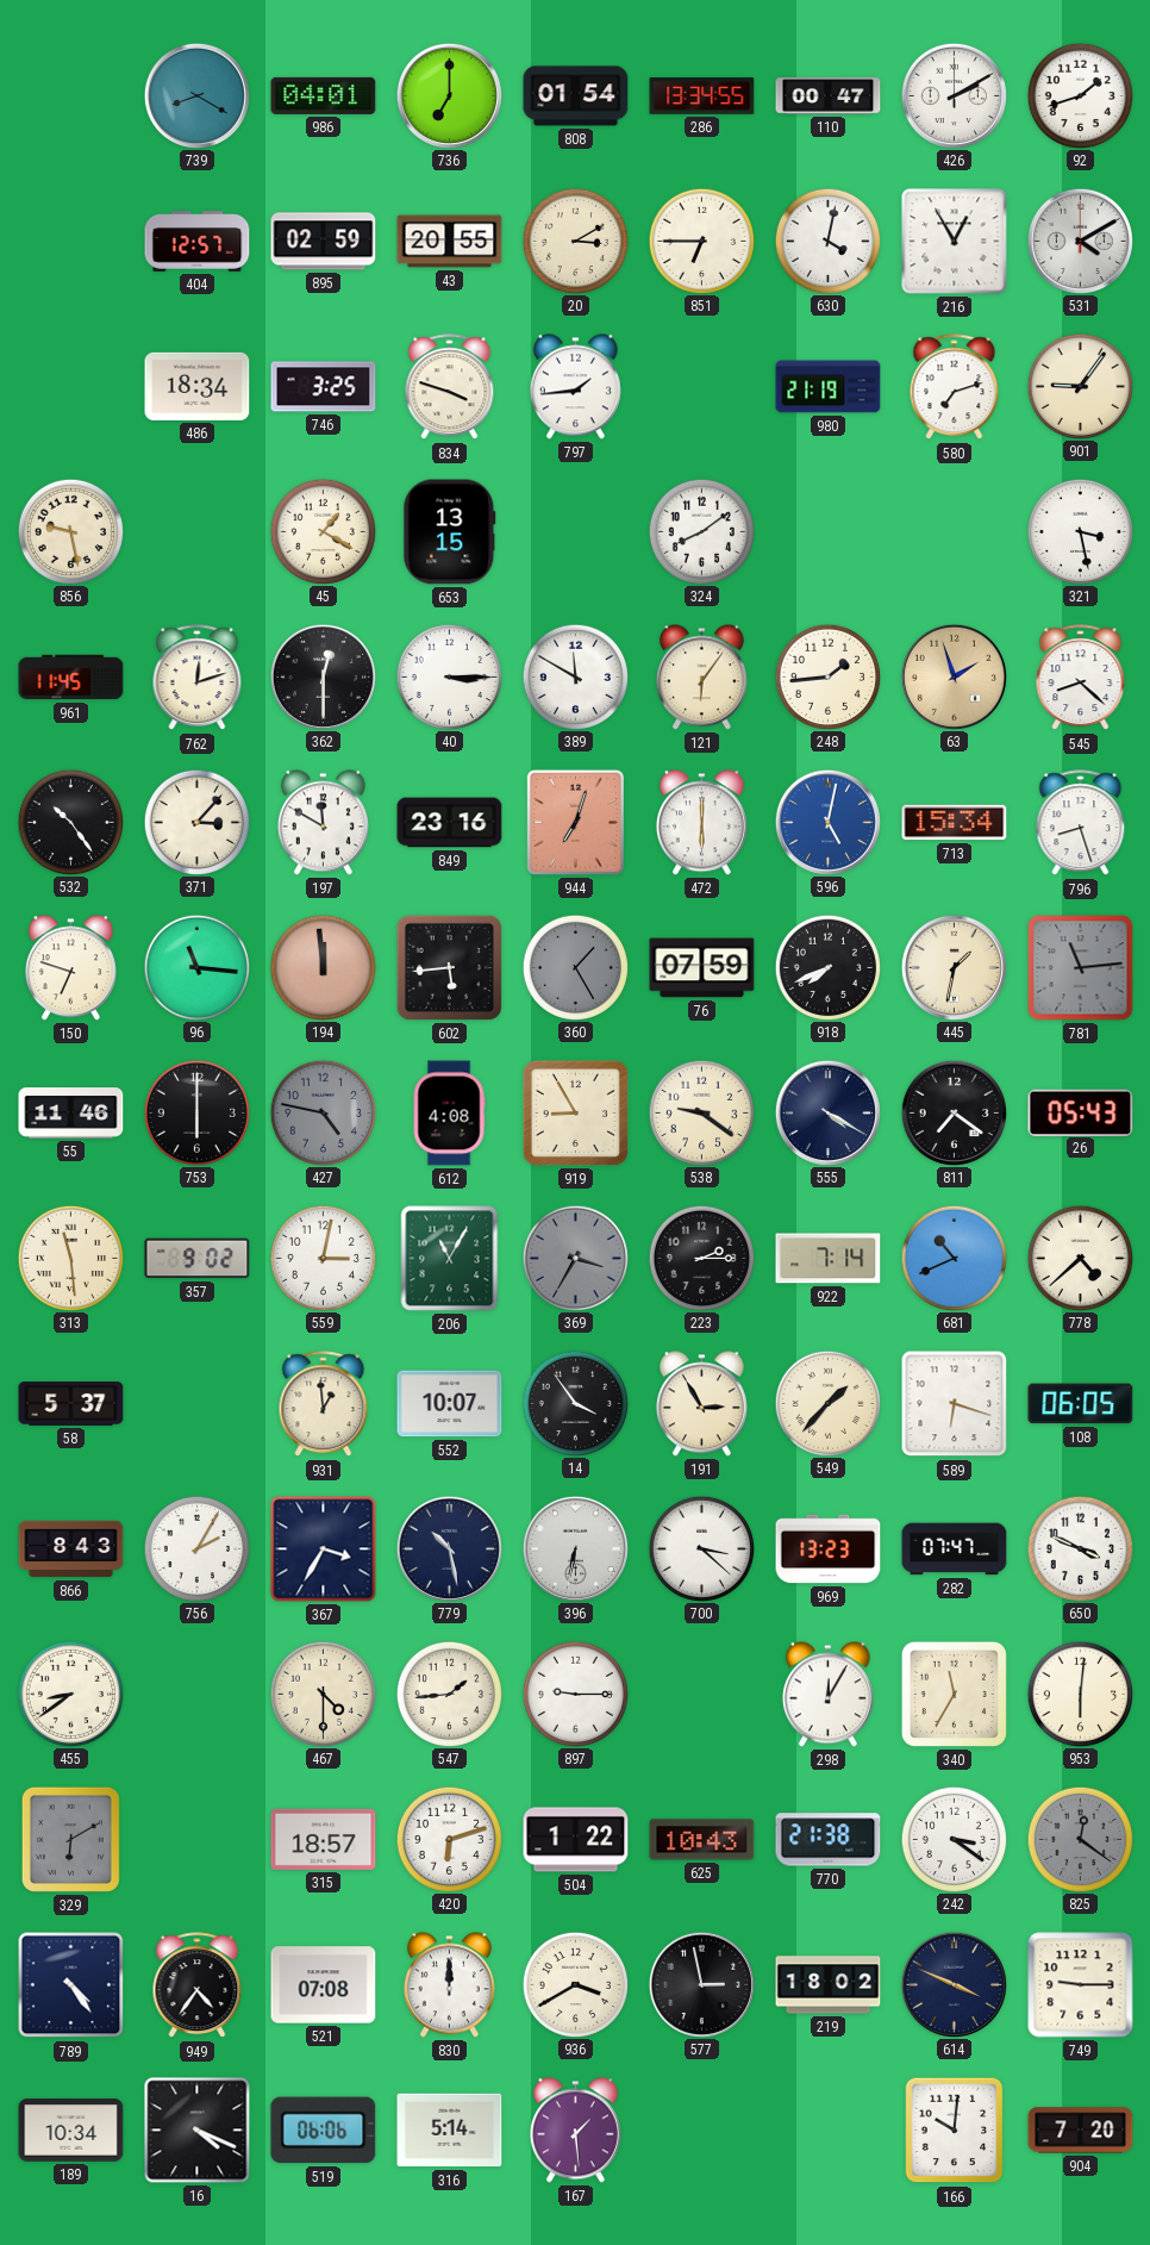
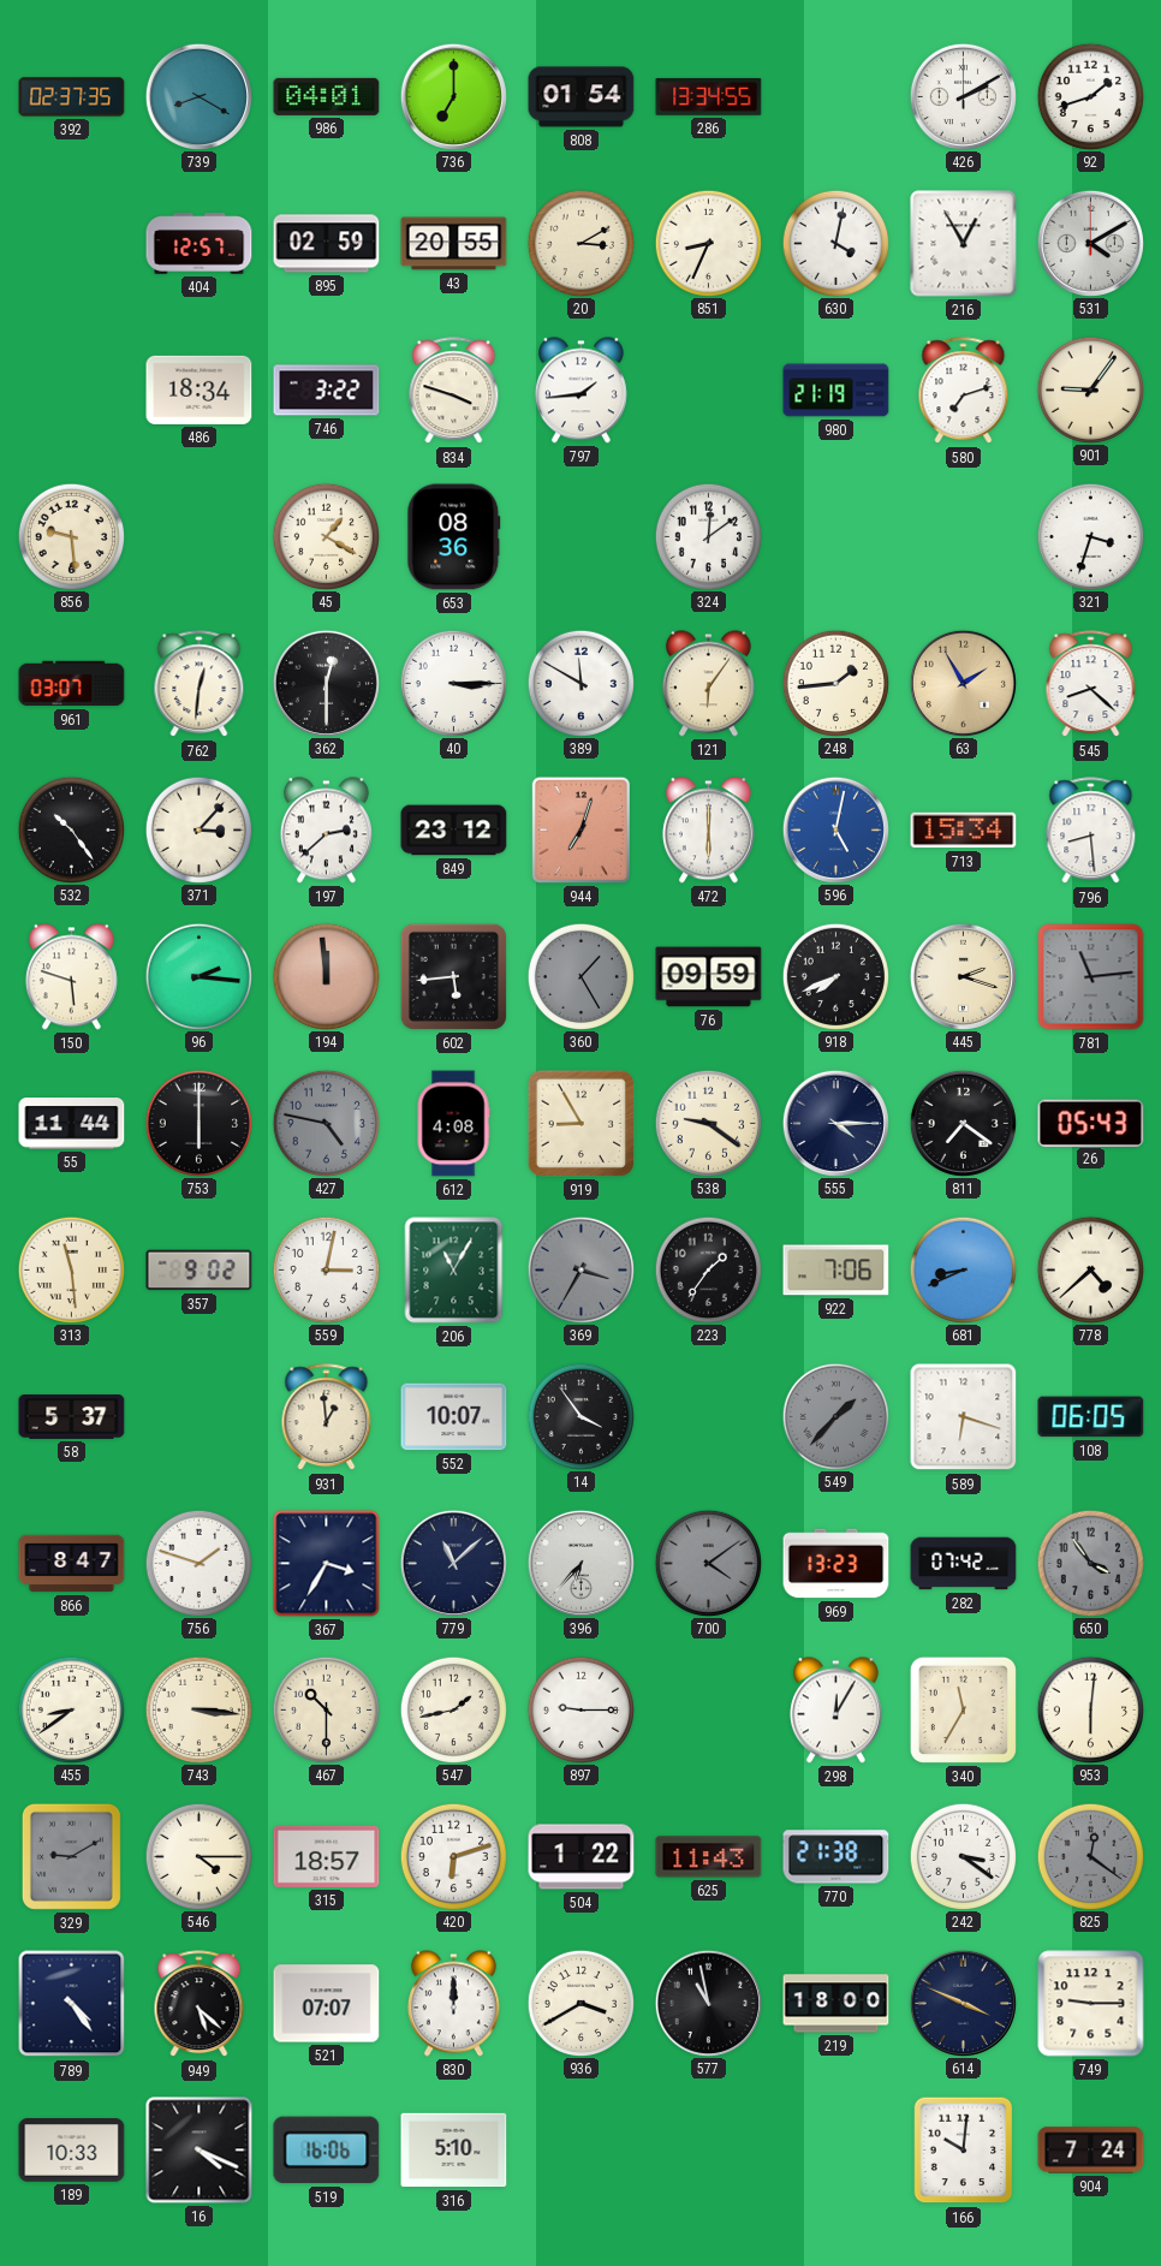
392: none -> 02:37 (72, 97)
110: 00:47 -> none (829, 96)
851: 6:45 -> 8:34 (708, 243)
746: 3:25 -> 3:22 (327, 391)
856: 9:28 -> 9:29 (71, 536)
653: 13:15 -> 08:36 (454, 537)
324: 8:09 -> 12:09 (708, 536)
321: 3:28 -> 3:33 (1090, 536)
961: 11:45 -> 03:07 (72, 684)
762: 12:12 -> 12:31 (200, 684)
63: 1:57 -> 1:55 (963, 683)
197: 11:50 -> 2:38 (326, 831)
849: 23:16 -> 23:12 (454, 831)
796: 8:27 -> 8:29 (1091, 831)
150: 6:48 -> 5:48 (71, 977)
96: 11:16 -> 2:16 (198, 976)
76: 07:59 -> 09:59 (709, 977)
445: 1:32 -> 2:18 (963, 976)
55: 11:46 -> 11:44 (72, 1124)
555: 4:20 -> 4:15 (835, 1123)
223: 2:15 -> 1:36 (708, 1269)
922: 7:14 -> 7:06 (836, 1271)
681: 10:41 -> 8:41 (963, 1269)
191: 2:55 -> none (701, 1404)
549 dial: cream -> grey (835, 1416)
866: 8:43 -> 8:47 (72, 1564)
756: 2:05 -> 1:48 (198, 1563)
779: 10:28 -> 11:08 (453, 1563)
396: 6:32 -> 6:37 (580, 1563)
700: 3:22 -> 4:09 (708, 1563)
700 dial: white -> grey (708, 1563)
282: 07:47 -> 07:42 (964, 1564)
650: 3:49 -> 3:54 (1090, 1563)
650 dial: white -> grey (1090, 1563)
743: none -> 3:16 (198, 1709)
467: 4:30 -> 10:30 (326, 1709)
547: 1:44 -> 1:43 (453, 1709)
329: 6:10 -> 9:10 (71, 1856)
546: none -> 4:15 (198, 1856)
625: 10:43 -> 11:43 (709, 1857)
949: 4:36 -> 5:22 (200, 2004)
521: 07:08 -> 07:07 (327, 2004)
577: 2:58 -> 10:58 (708, 2003)
219: 18:02 -> 18:00 (836, 2004)
189: 10:34 -> 10:33 (72, 2151)
519: 06:06 -> 16:06 (327, 2151)
316: 5:14 -> 5:10 (454, 2151)
167: 1:29 -> none (575, 2131)
904: 7:20 -> 7:24 (1091, 2151)
